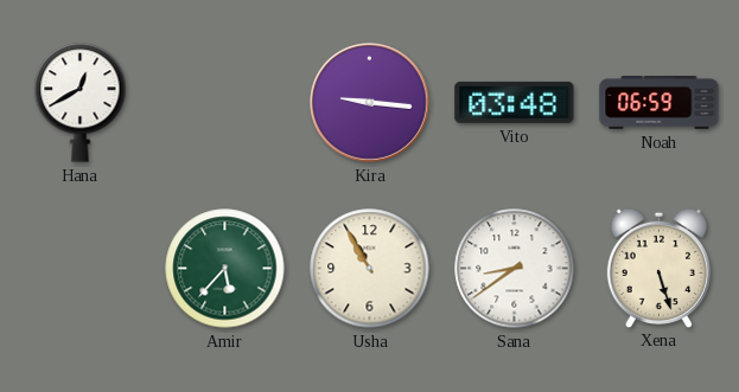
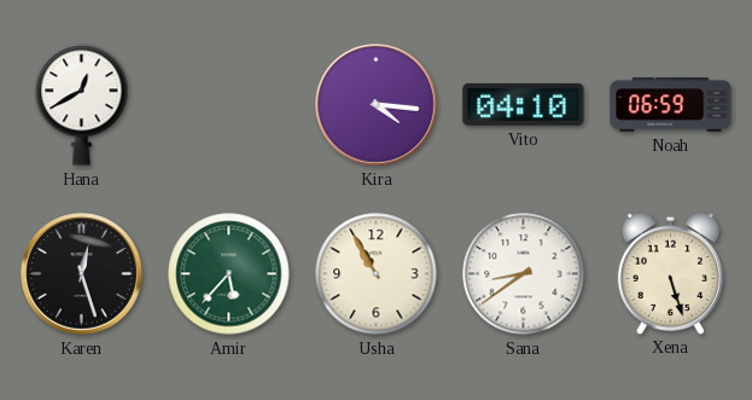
Kira: 9:16 -> 4:16 (377, 105)
Vito: 03:48 -> 04:10 (524, 104)
Karen: none -> 12:27 (82, 274)
